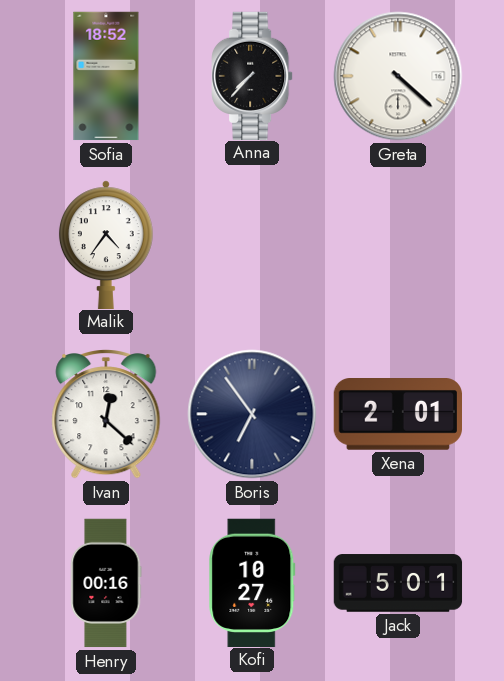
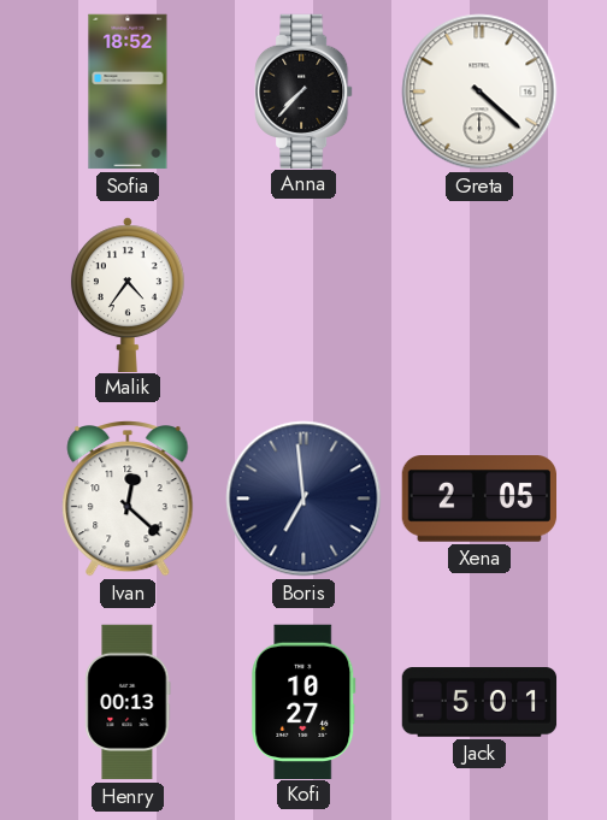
Boris: 6:54 -> 6:59 (303, 499)
Xena: 2:01 -> 2:05 (478, 499)
Henry: 00:16 -> 00:13 (128, 702)
